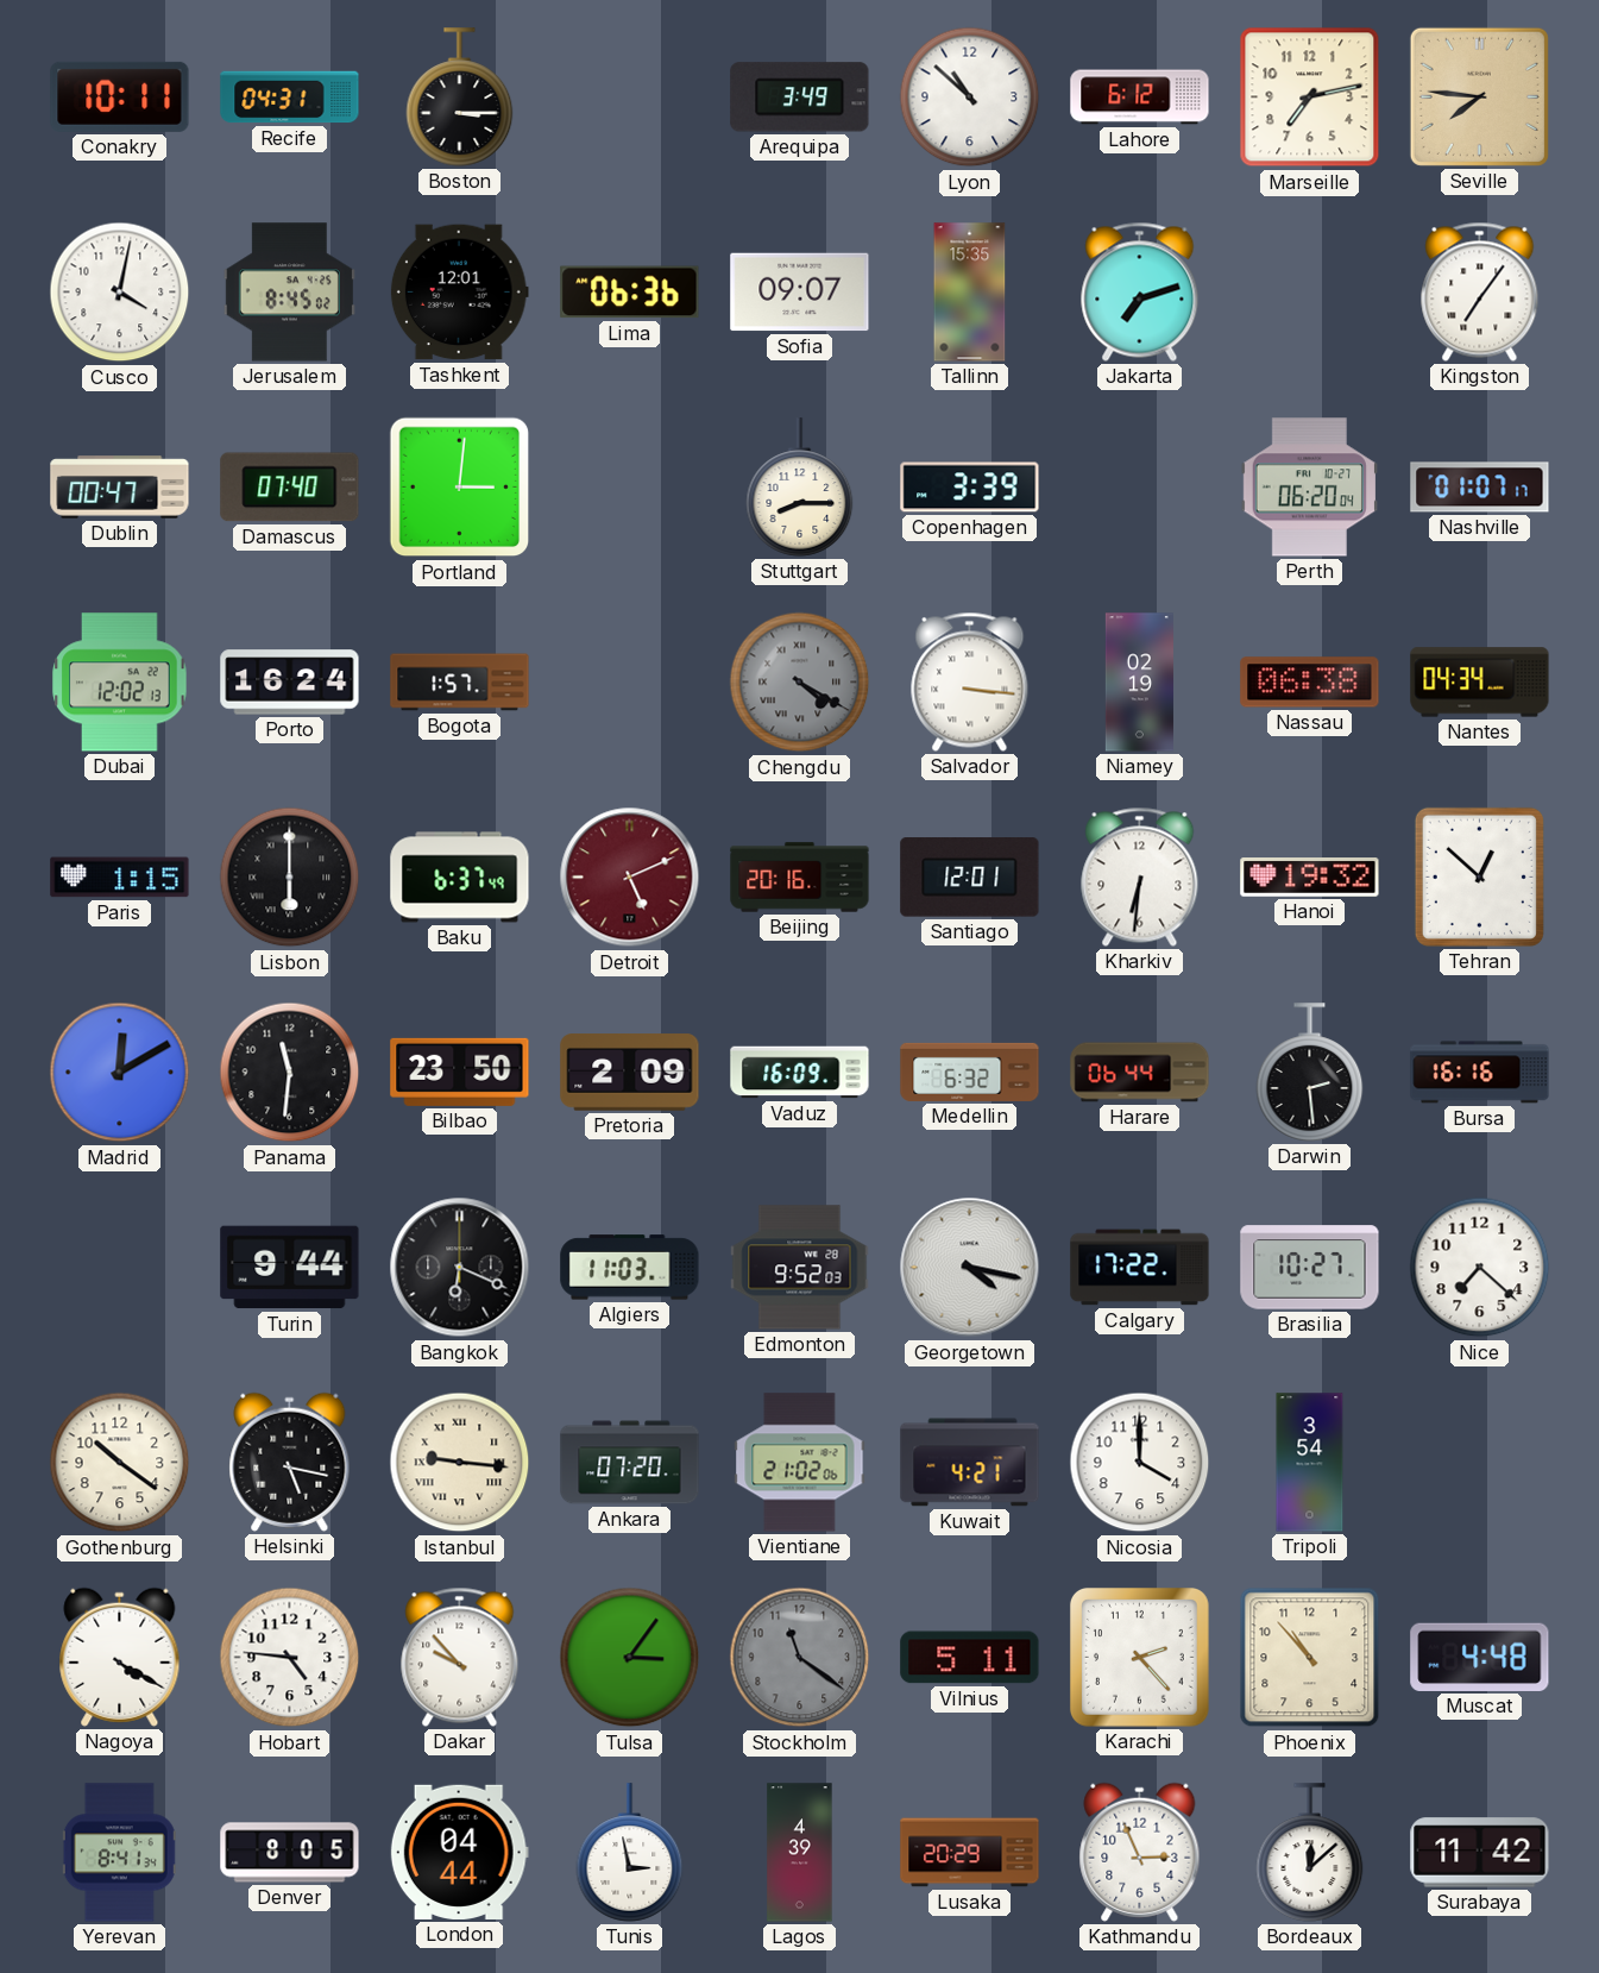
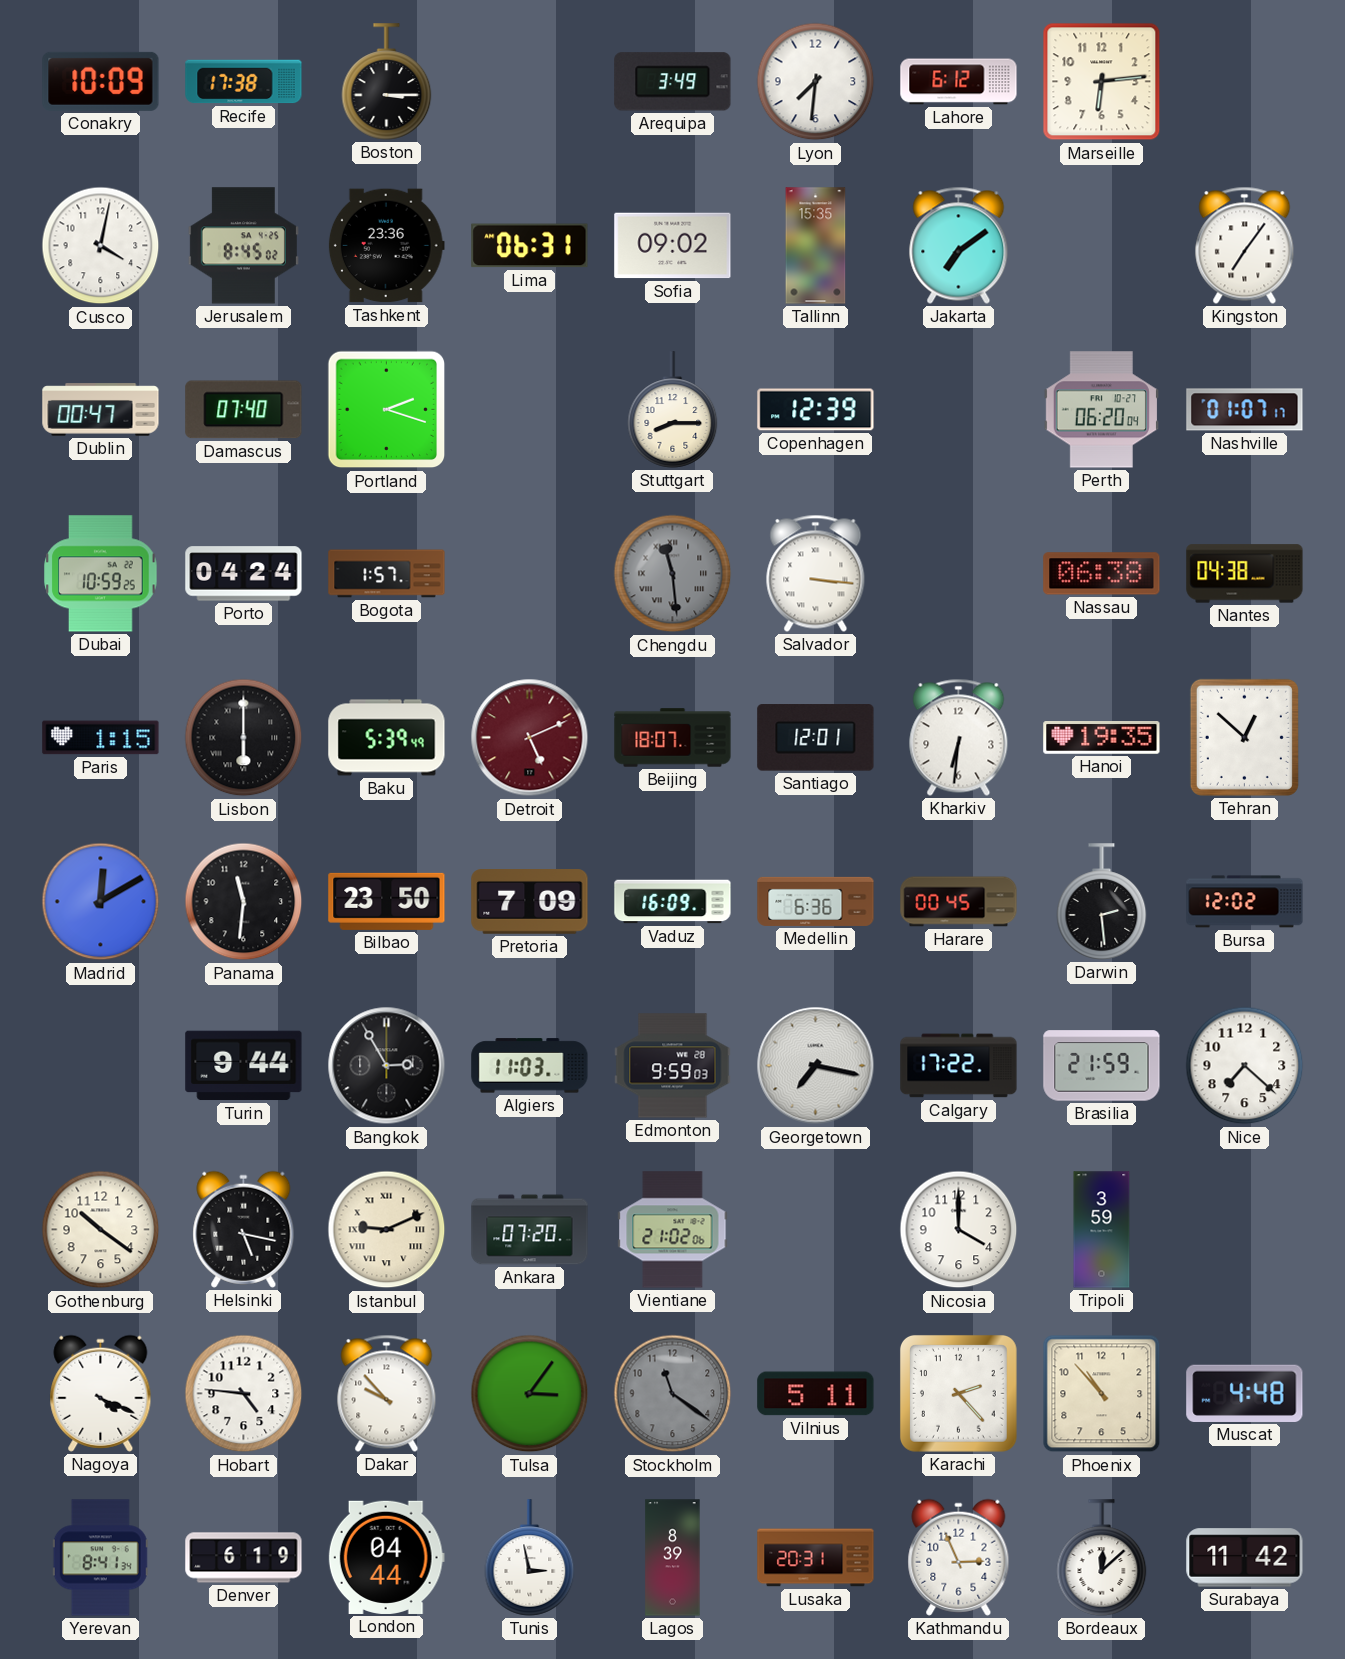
Conakry: 10:11 -> 10:09 (101, 81)
Recife: 04:31 -> 17:38 (244, 82)
Lyon: 10:52 -> 7:31 (816, 82)
Marseille: 7:13 -> 6:14 (1102, 82)
Seville: 7:46 -> none (1479, 96)
Tashkent: 12:01 -> 23:36 (386, 246)
Lima: 06:36 -> 06:31 (530, 246)
Sofia: 09:07 -> 09:02 (673, 246)
Jakarta: 7:12 -> 7:09 (959, 245)
Portland: 3:01 -> 2:18 (387, 410)
Copenhagen: 3:39 -> 12:39 (816, 410)
Dubai: 12:02 -> 10:59 (101, 574)
Porto: 16:24 -> 04:24 (244, 574)
Chengdu: 4:20 -> 11:29 (673, 574)
Niamey: 02:19 -> none (1139, 683)
Nantes: 04:34 -> 04:38 (1245, 574)
Baku: 6:37 -> 5:39 (387, 738)
Beijing: 20:16 -> 18:07 (673, 738)
Hanoi: 19:32 -> 19:35 (1102, 738)
Pretoria: 2:09 -> 7:09 (530, 902)
Medellin: 6:32 -> 6:36 (816, 901)
Harare: 06:44 -> 00:45 (959, 902)
Bursa: 16:16 -> 12:02 (1245, 902)
Bangkok: 6:19 -> 2:55 (387, 1066)
Edmonton: 9:52 -> 9:59 (673, 1066)
Georgetown: 4:17 -> 7:17 (816, 1066)
Brasilia: 10:27 -> 21:59 (1102, 1066)
Istanbul: 9:16 -> 9:11 (387, 1230)
Kuwait: 4:21 -> none (970, 1463)
Tripoli: 3:54 -> 3:59 (1102, 1230)
Nagoya: 4:20 -> 4:19 (101, 1393)
Denver: 8:05 -> 6:19 (244, 1558)
Lagos: 4:39 -> 8:39 (673, 1558)
Lusaka: 20:29 -> 20:31 (816, 1558)
